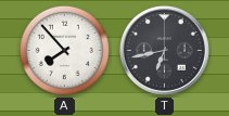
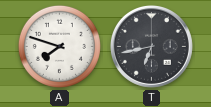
A: 7:53 -> 7:48 (59, 46)
